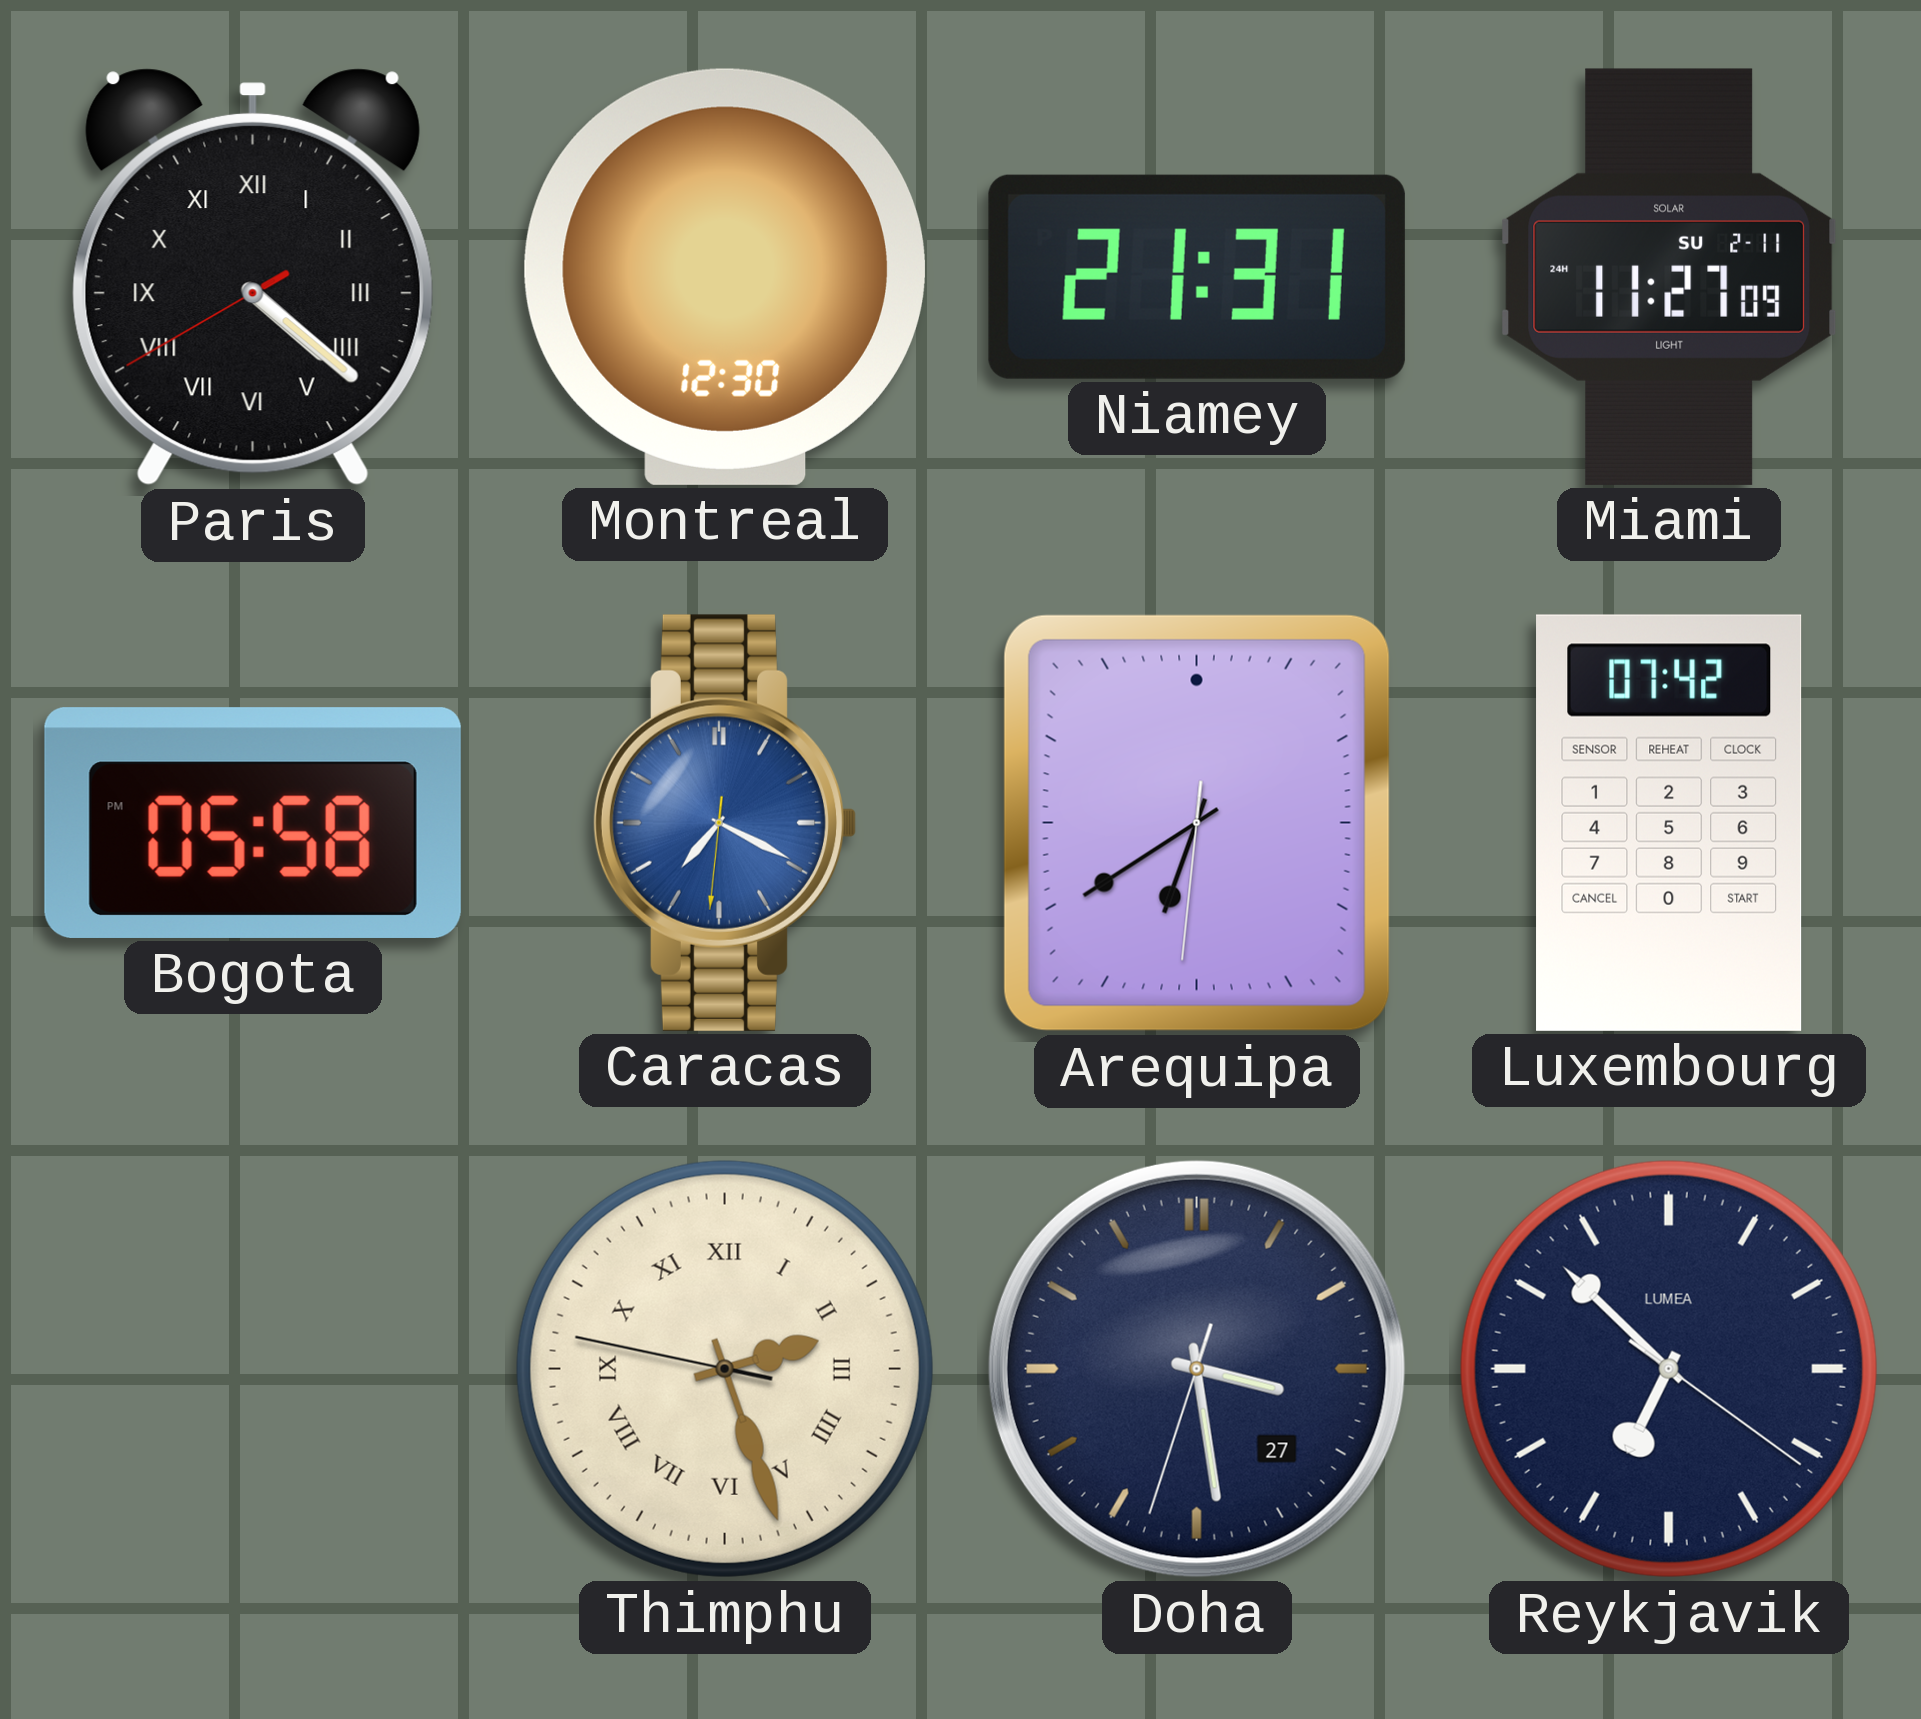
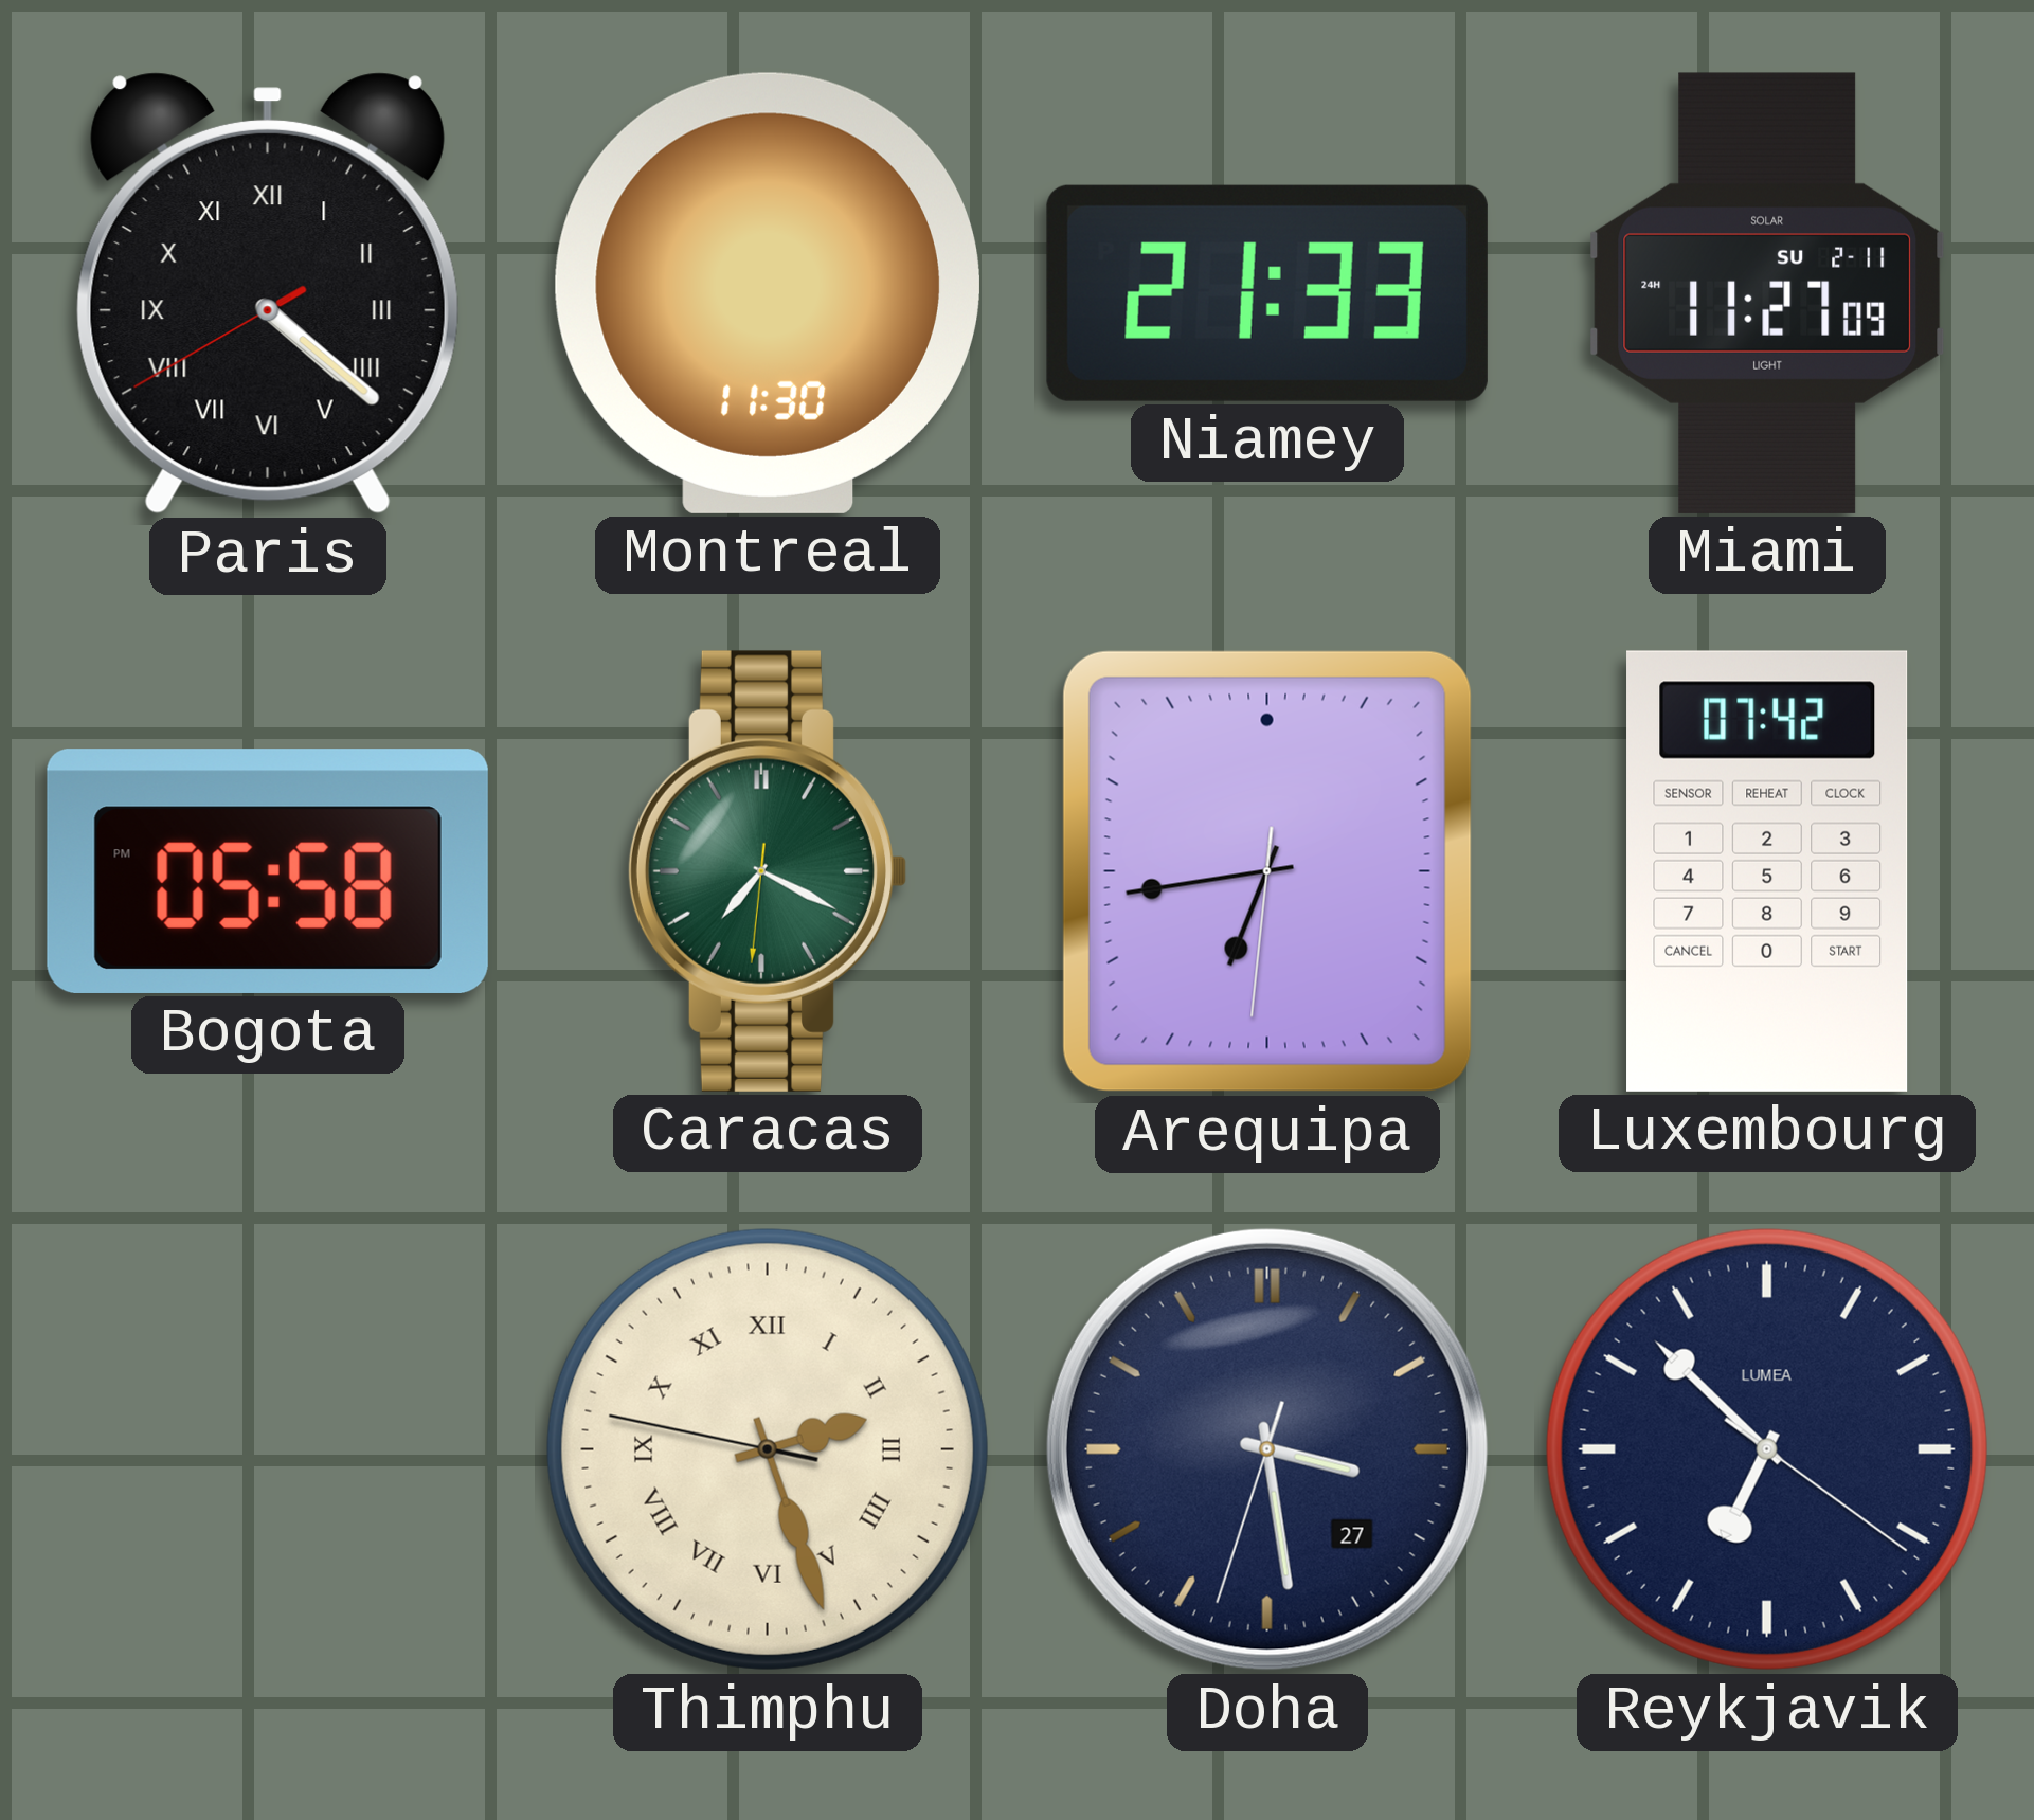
Montreal: 12:30 -> 11:30 (768, 293)
Niamey: 21:31 -> 21:33 (1267, 293)
Caracas dial: blue -> green (768, 871)
Arequipa: 6:39 -> 6:43 (1267, 871)
